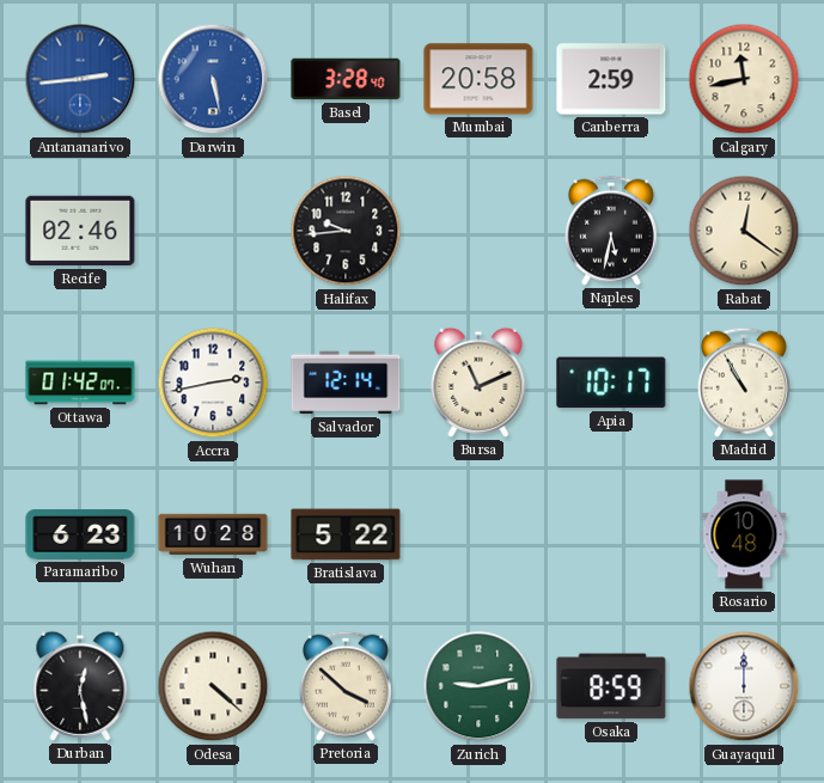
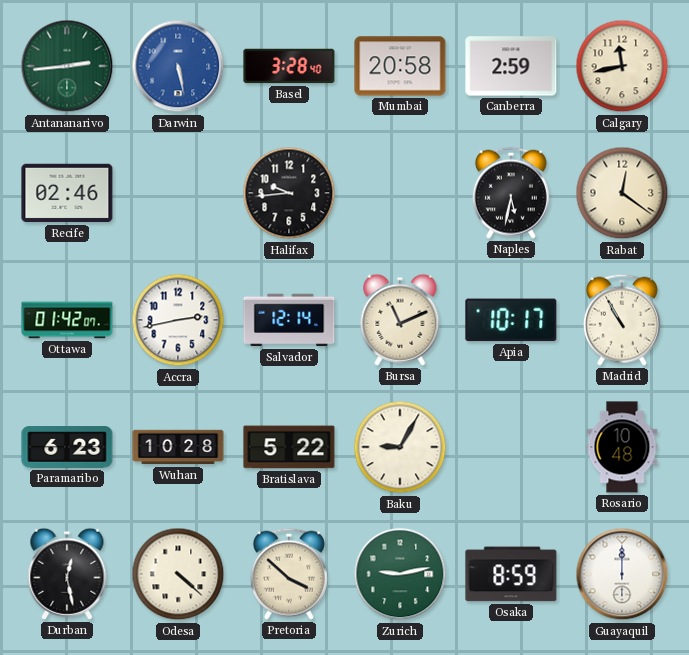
Antananarivo dial: blue -> green (67, 66)
Baku: none -> 9:05 (400, 447)
